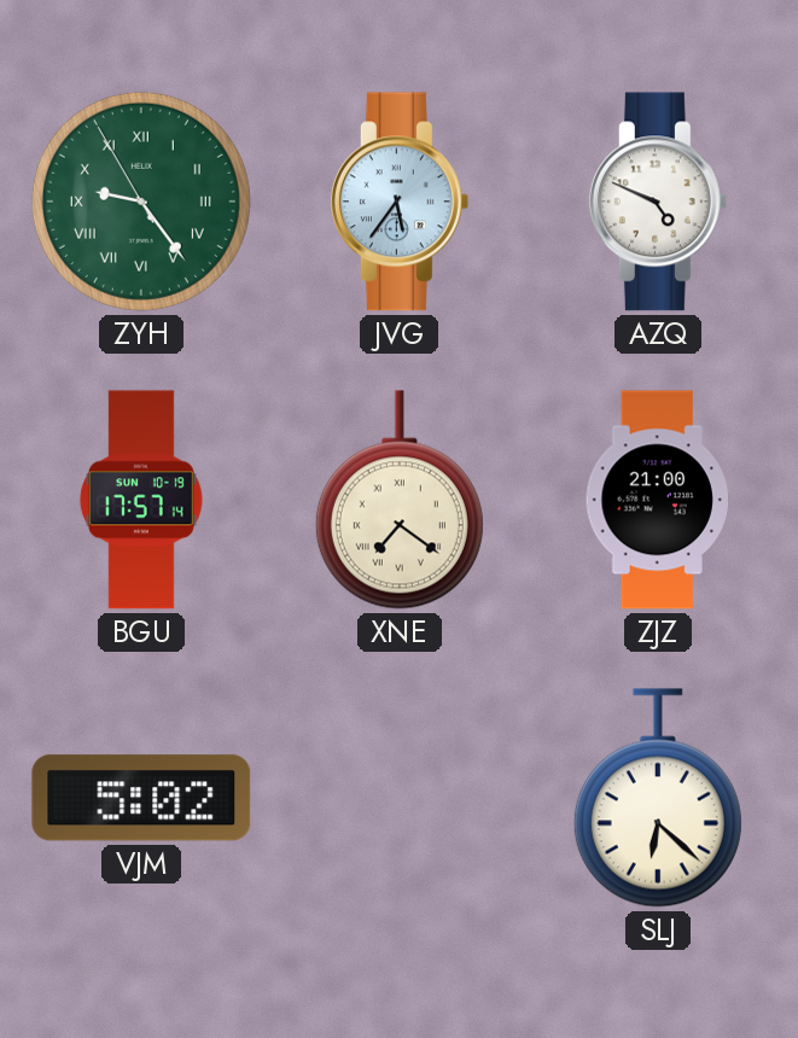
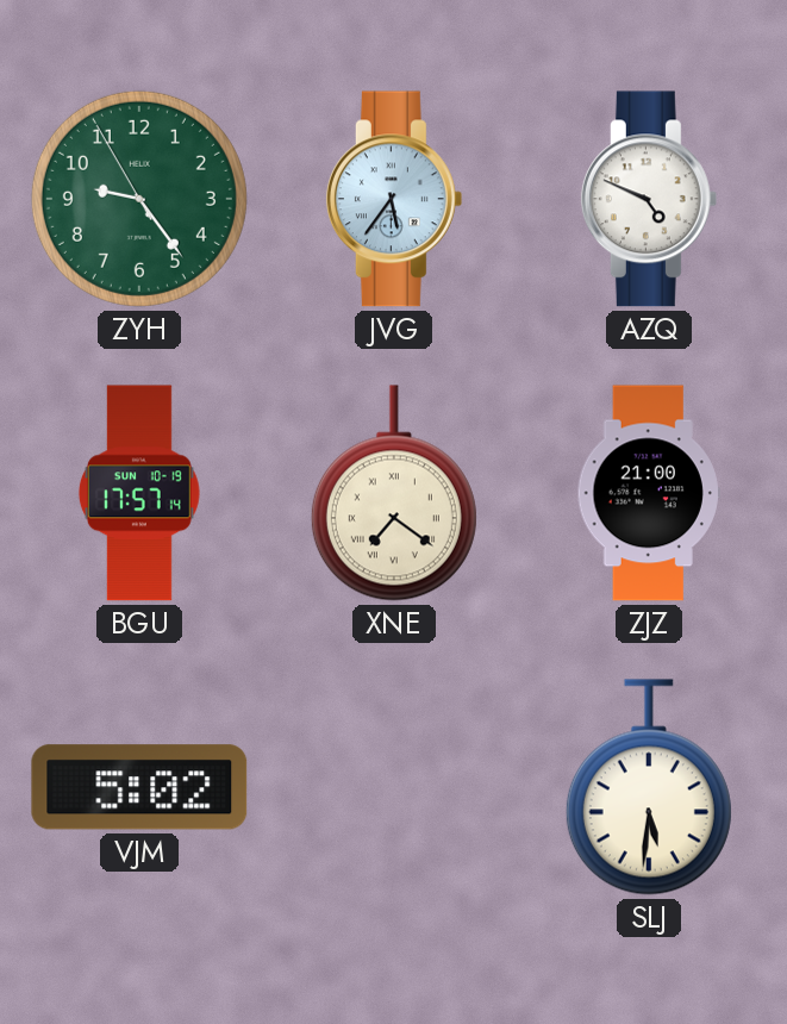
ZYH numerals: Roman -> Arabic (139, 199)
SLJ: 6:22 -> 5:31 (649, 787)
